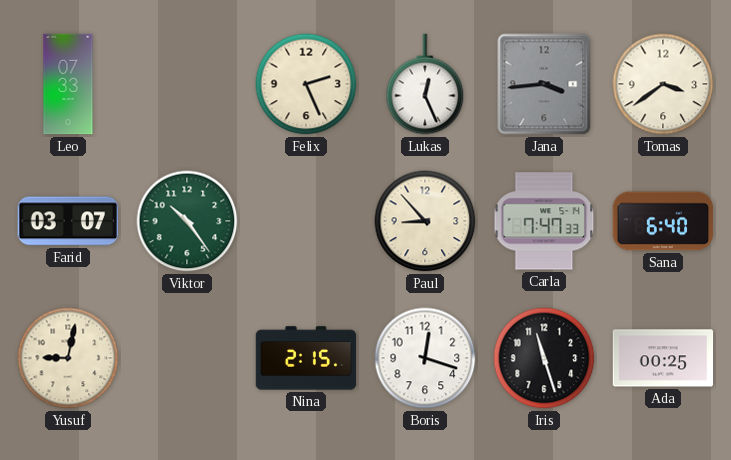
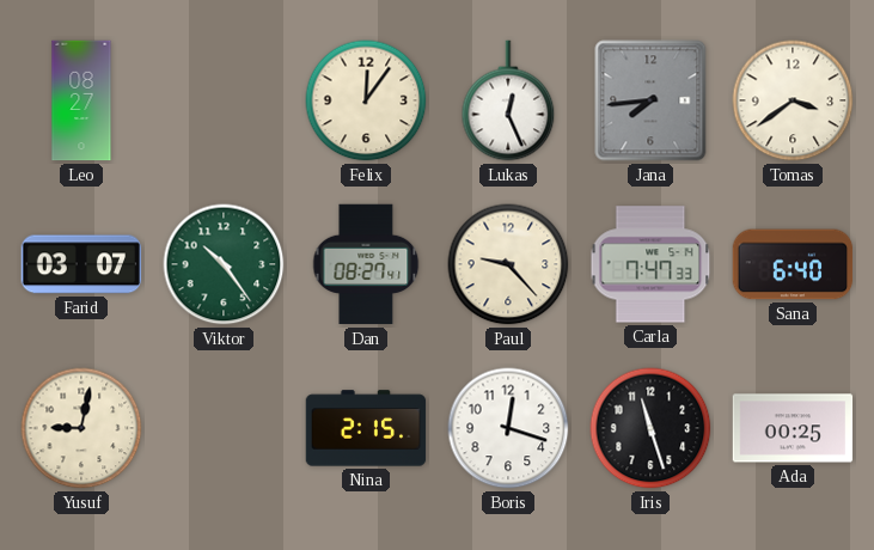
Leo: 07:33 -> 08:27 (81, 100)
Felix: 2:26 -> 12:06 (366, 100)
Jana: 3:44 -> 7:44 (650, 100)
Dan: none -> 08:27 (366, 264)
Paul: 8:53 -> 9:23 (508, 264)
